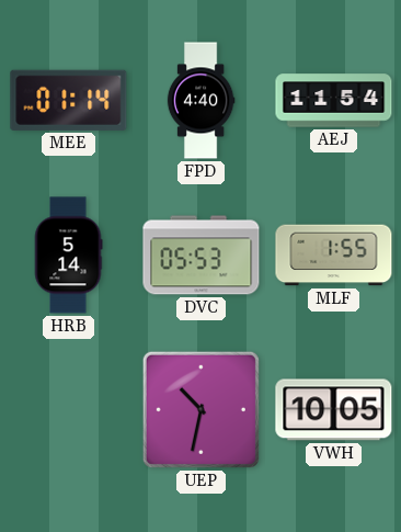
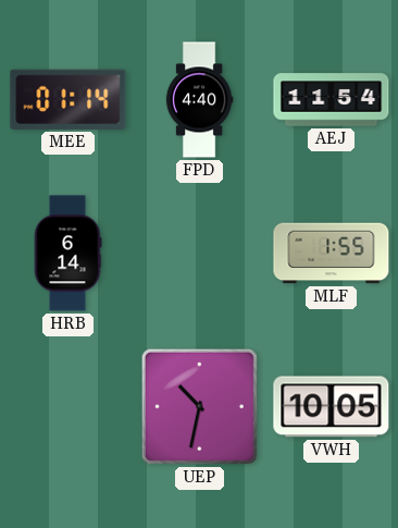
HRB: 5:14 -> 6:14 (67, 254)
DVC: 05:53 -> none (202, 256)
